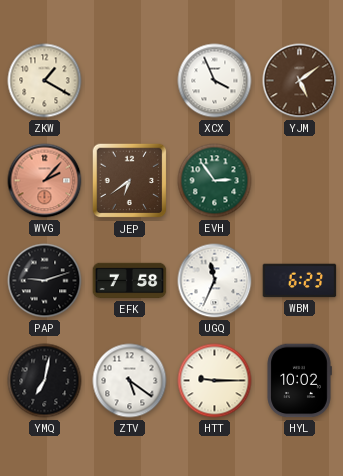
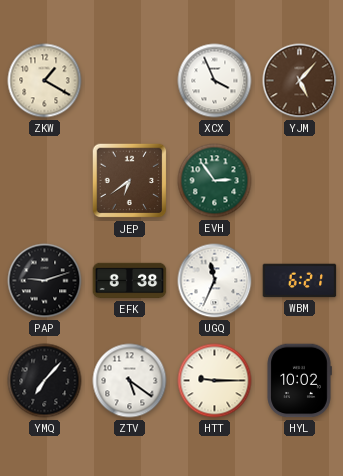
YJM: 5:09 -> 5:07 (300, 81)
WVG: 2:07 -> none (45, 181)
EFK: 7:58 -> 8:38 (130, 281)
WBM: 6:23 -> 6:21 (300, 281)
YMQ: 7:02 -> 7:07 (45, 381)
